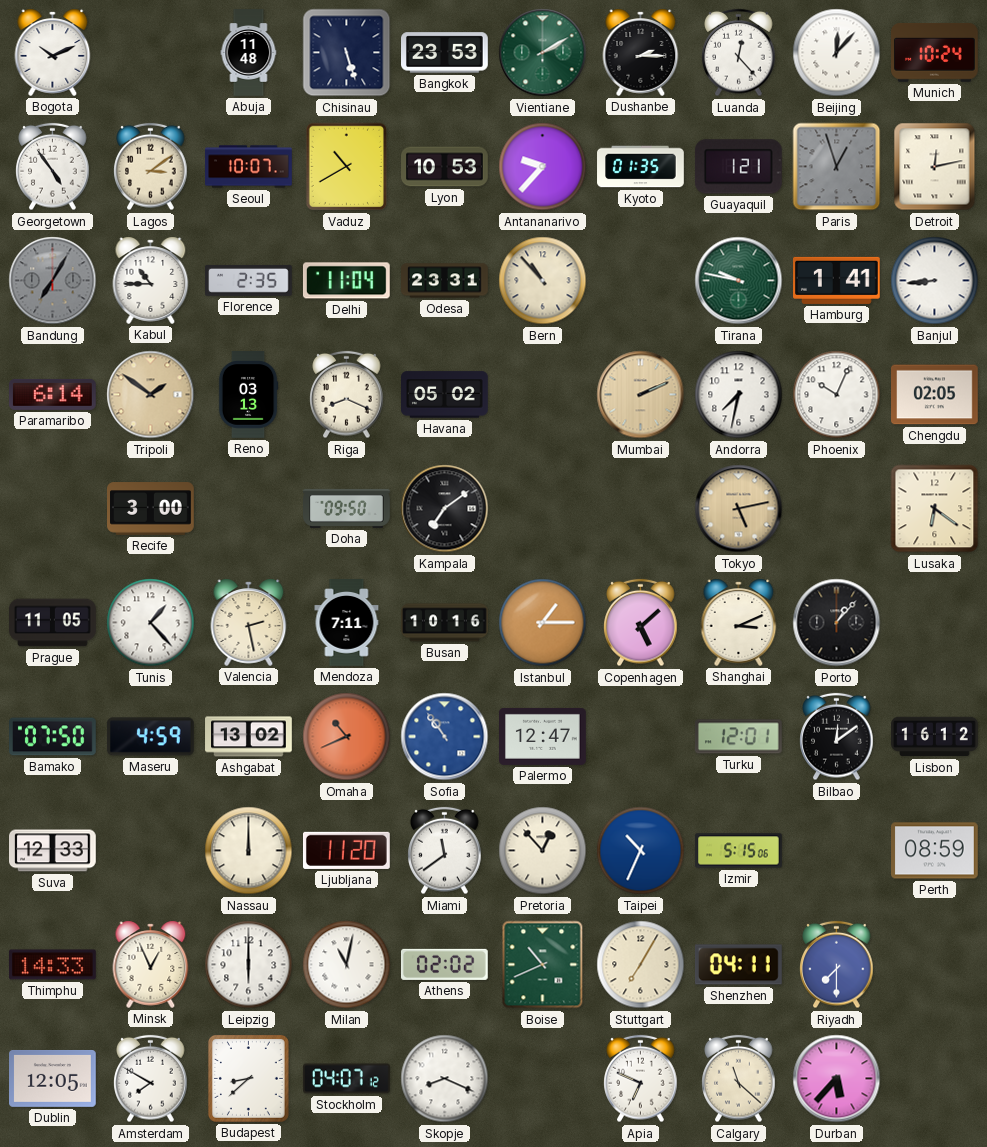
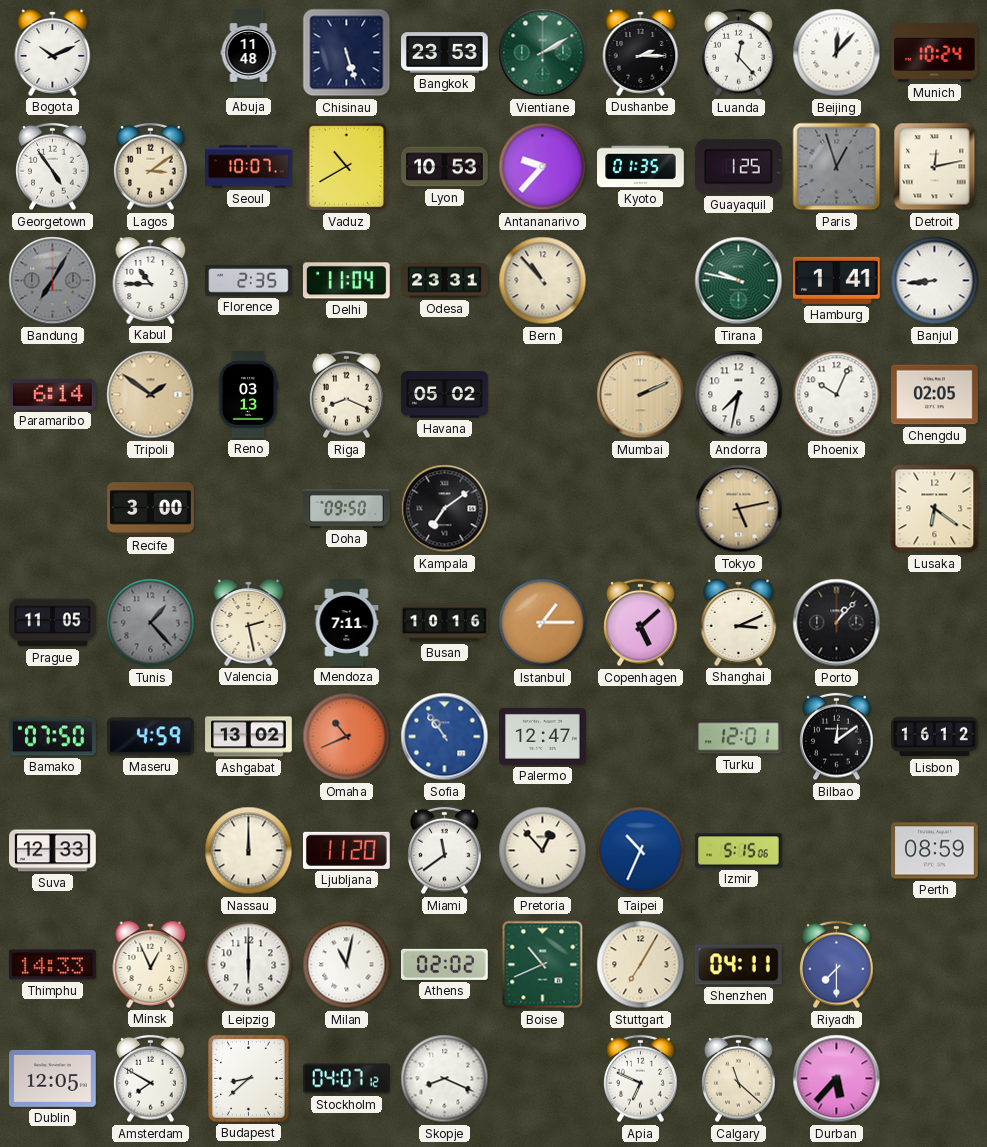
Guayaquil: 1:21 -> 1:25 (738, 167)
Tunis dial: white -> grey (151, 623)
